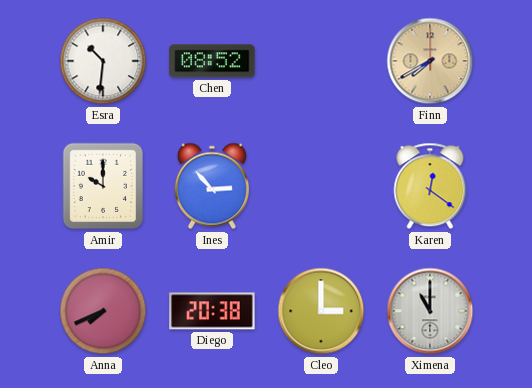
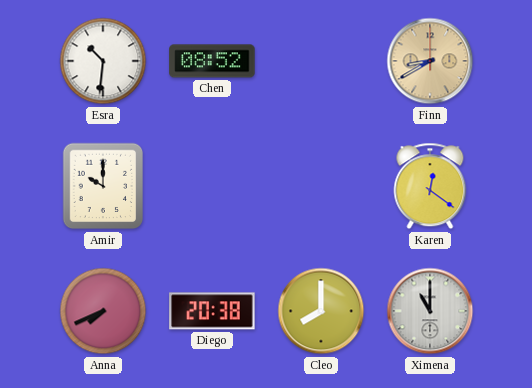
Finn: 7:40 -> 8:40 (430, 61)
Ines: 2:53 -> none (212, 186)
Cleo: 3:00 -> 8:00 (321, 311)
